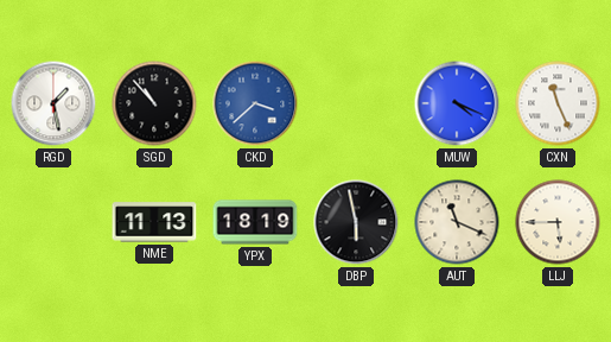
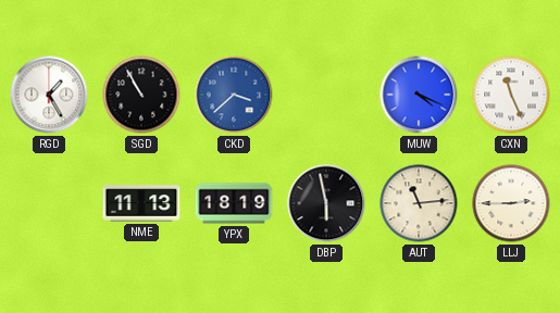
RGD: 1:28 -> 1:25 (49, 95)
SGD: 10:53 -> 10:55 (141, 95)
AUT: 11:19 -> 11:14 (419, 203)
LLJ: 5:45 -> 2:45 (511, 203)
